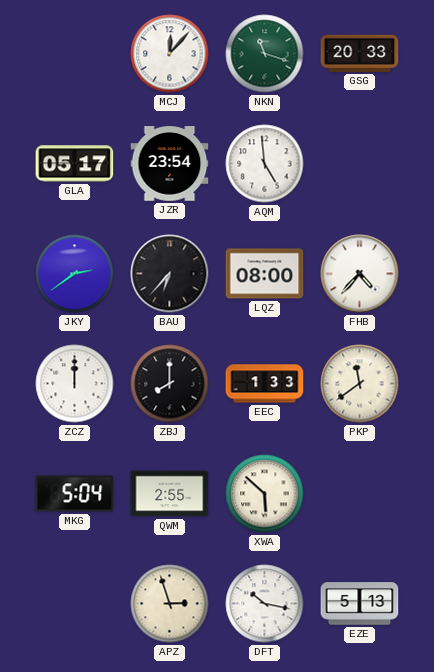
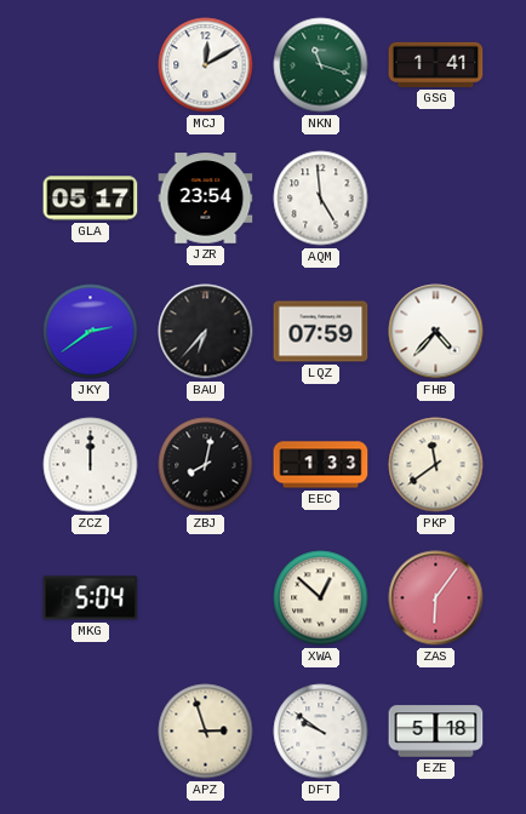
MCJ: 12:07 -> 12:10 (206, 65)
GSG: 20:33 -> 1:41 (436, 64)
LQZ: 08:00 -> 07:59 (321, 332)
ZBJ: 8:00 -> 8:02 (206, 465)
QWM: 2:55 -> none (170, 494)
XWA: 5:52 -> 12:52 (321, 598)
ZAS: none -> 6:06 (436, 598)
DFT: 10:17 -> 9:51 (321, 732)
EZE: 5:13 -> 5:18 (436, 732)
